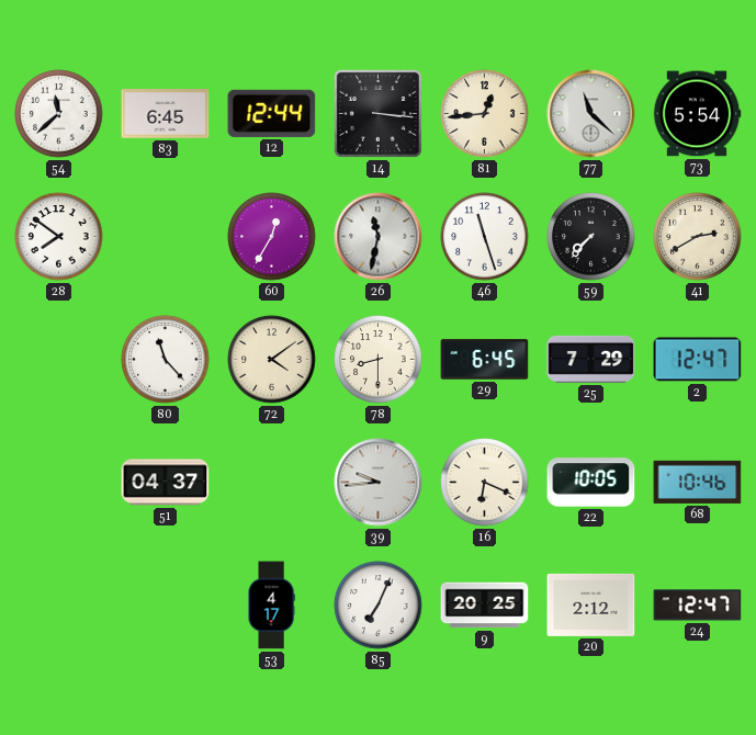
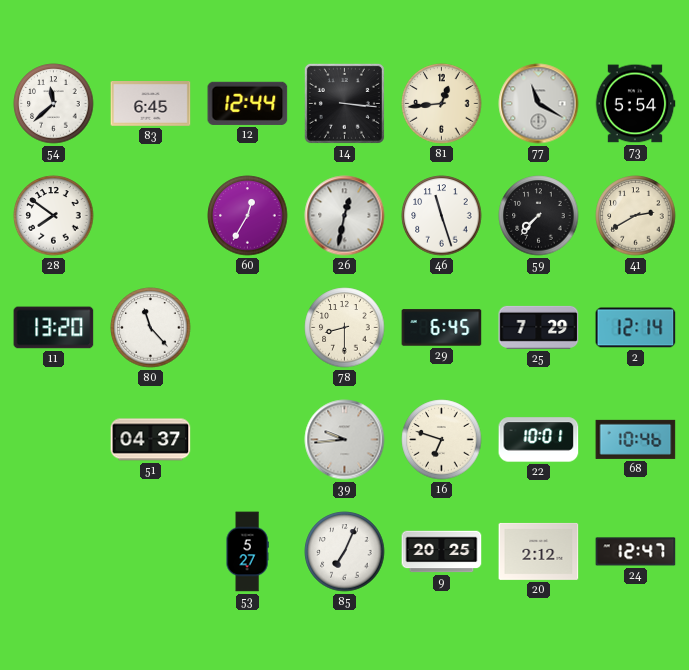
77: 11:22 -> 11:20 (539, 104)
26: 11:32 -> 12:32 (345, 216)
11: none -> 13:20 (54, 328)
72: 4:09 -> none (272, 360)
2: 12:47 -> 12:14 (636, 328)
16: 6:19 -> 6:48 (442, 440)
22: 10:05 -> 10:01 (539, 440)
53: 4:17 -> 5:27 (247, 552)
